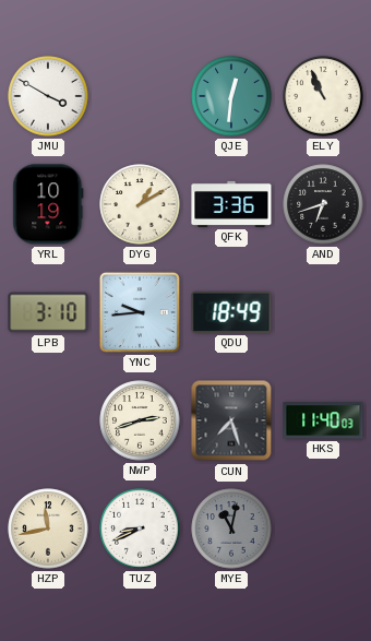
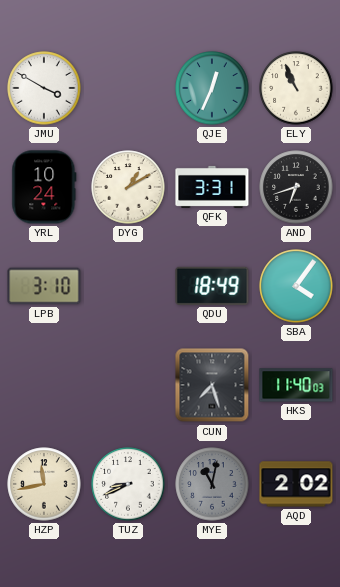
QJE: 12:31 -> 12:34 (212, 88)
YRL: 10:19 -> 10:24 (44, 187)
QFK: 3:36 -> 3:31 (212, 187)
YNC: 9:44 -> none (140, 312)
SBA: none -> 4:06 (296, 286)
NWP: 2:42 -> none (140, 420)
AQD: none -> 2:02 (296, 484)
